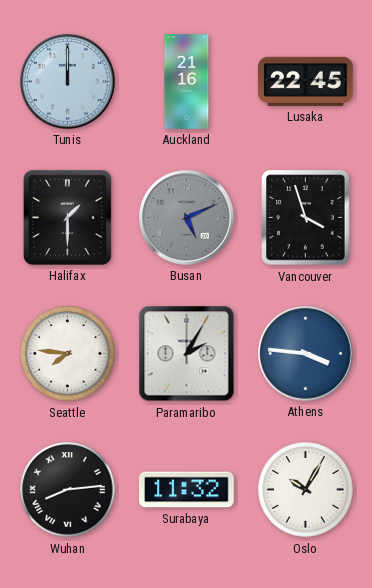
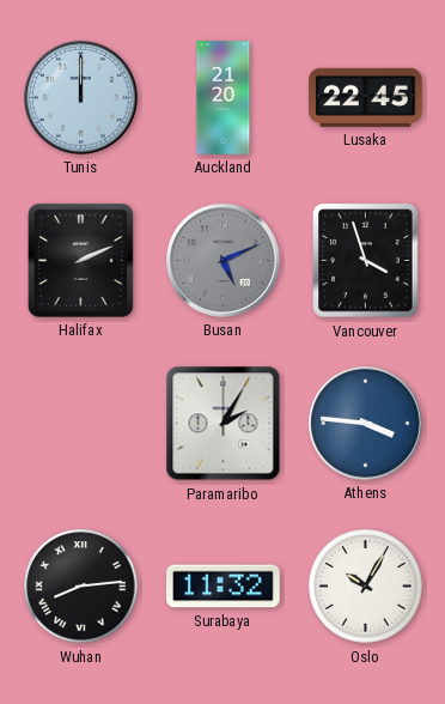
Auckland: 21:16 -> 21:20 (224, 98)
Halifax: 1:30 -> 2:11 (80, 260)
Seattle: 7:46 -> none (68, 354)
